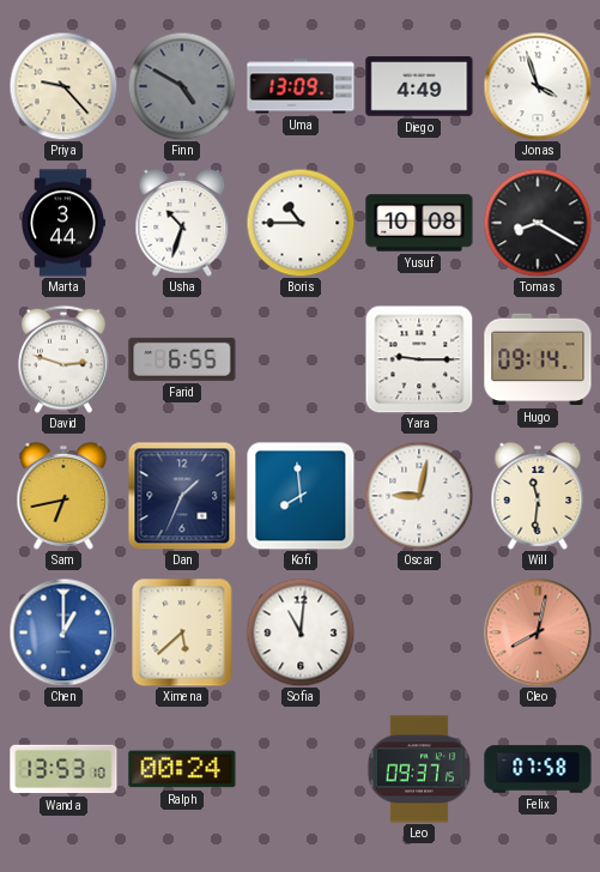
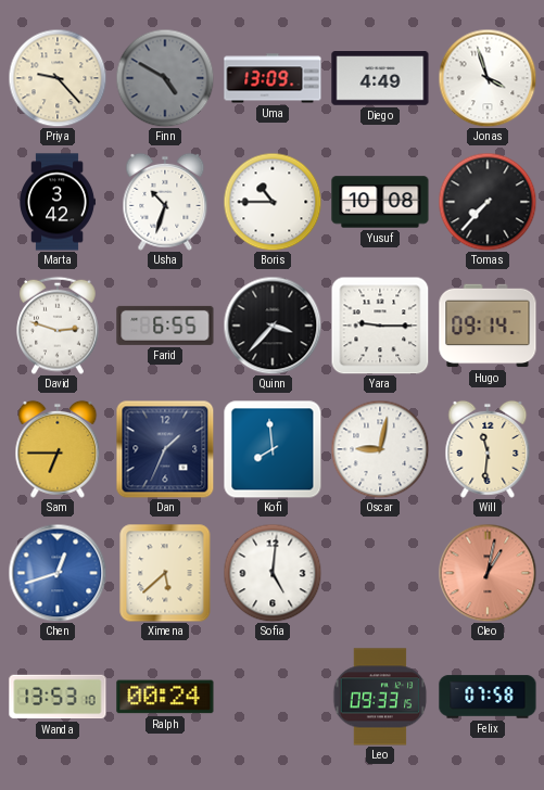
Marta: 3:44 -> 3:42 (58, 202)
Tomas: 8:20 -> 7:37 (488, 202)
Quinn: none -> 3:37 (273, 326)
Sam: 6:43 -> 6:45 (58, 449)
Chen: 1:00 -> 12:42 (58, 573)
Sofia: 11:01 -> 5:01 (273, 573)
Cleo: 8:02 -> 1:02 (488, 573)
Leo: 09:37 -> 09:33 (380, 697)
